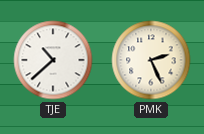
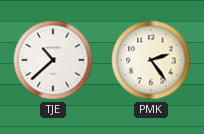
PMK: 2:26 -> 2:24 (151, 60)
